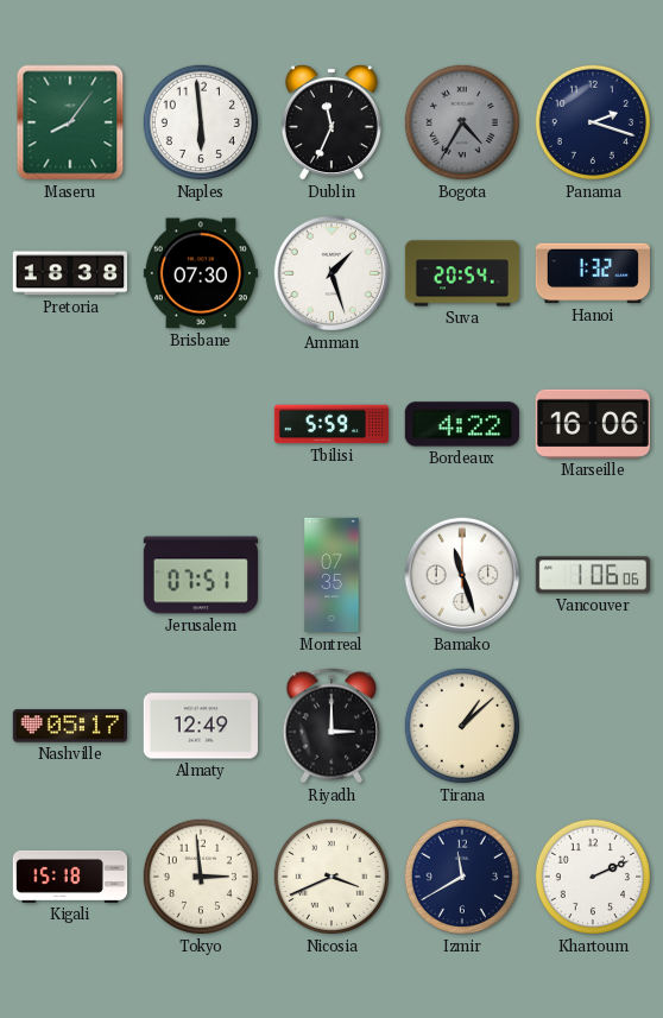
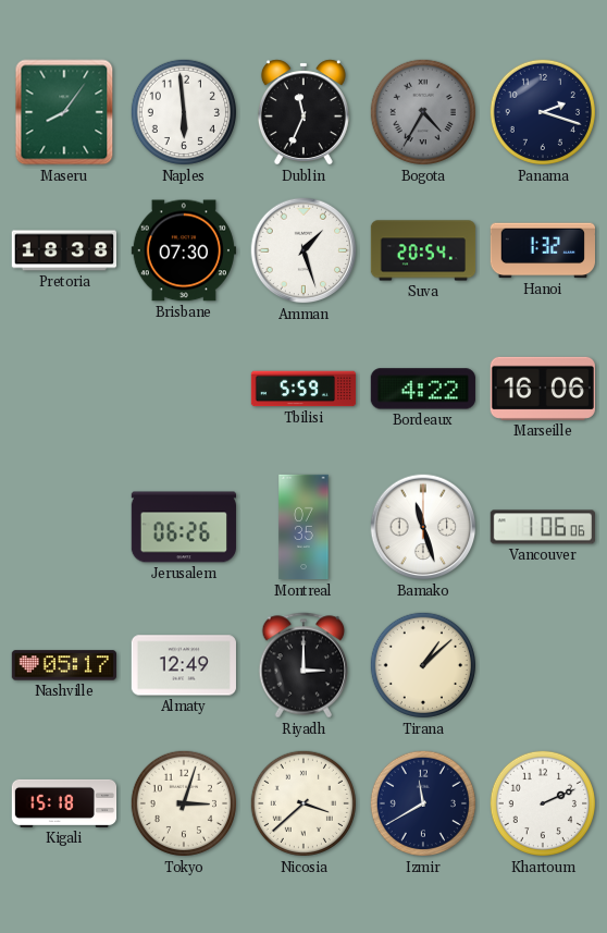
Jerusalem: 07:51 -> 06:26 (183, 527)
Tokyo: 2:59 -> 3:03 (184, 803)
Nicosia: 3:41 -> 3:38 (303, 803)
